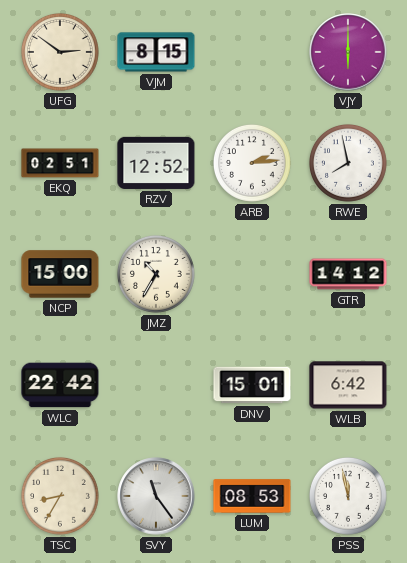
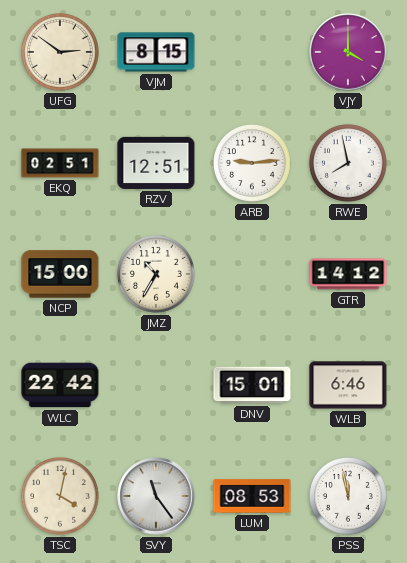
VJY: 6:00 -> 4:00 (348, 52)
RZV: 12:52 -> 12:51 (156, 163)
ARB: 2:14 -> 9:14 (252, 163)
WLB: 6:42 -> 6:46 (348, 385)
TSC: 8:35 -> 4:02 (60, 496)
